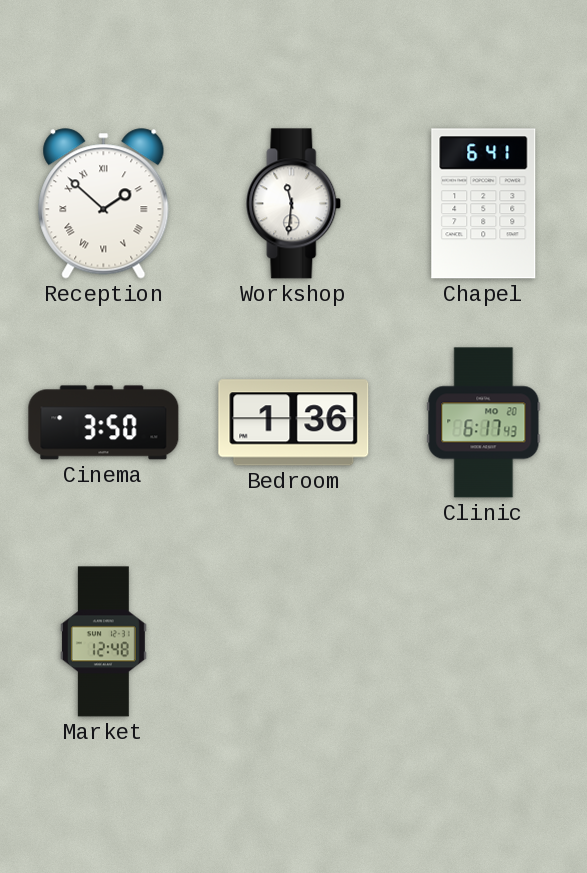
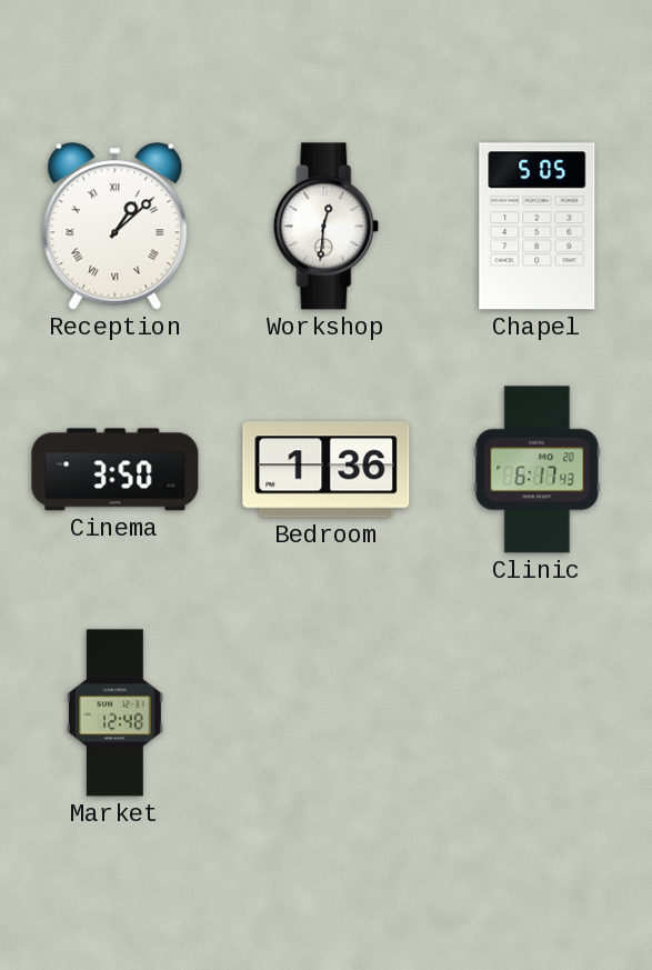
Reception: 1:52 -> 1:08 (116, 227)
Workshop: 11:31 -> 12:31 (327, 227)
Chapel: 6:41 -> 5:05 (538, 227)
